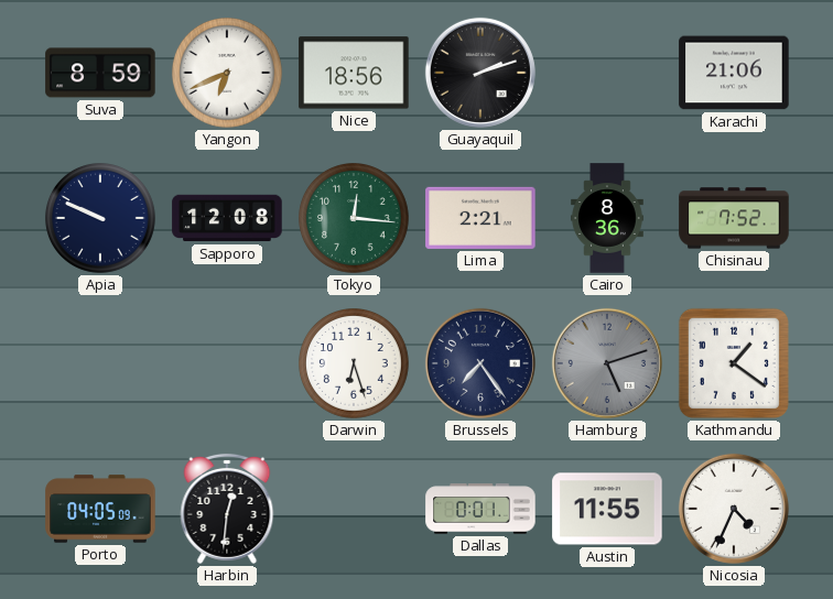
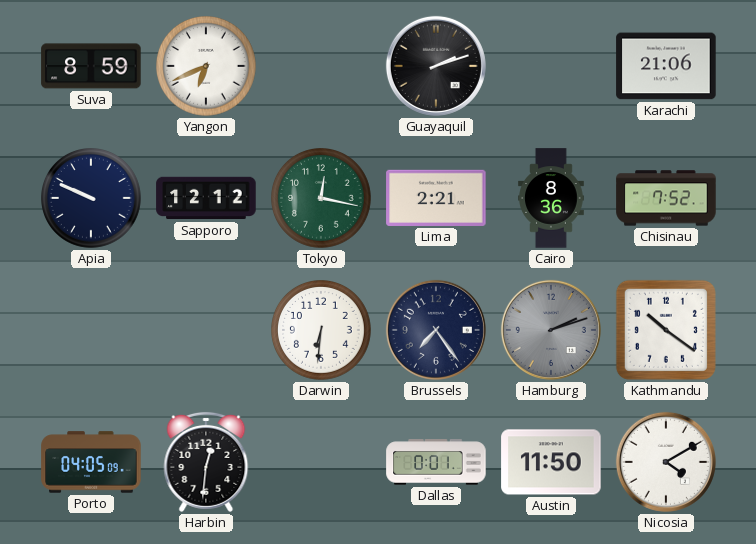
Nice: 18:56 -> none (354, 73)
Sapporo: 12:08 -> 12:12 (206, 198)
Tokyo: 12:16 -> 12:17 (322, 199)
Darwin: 6:27 -> 6:31 (322, 331)
Hamburg: 5:12 -> 2:12 (551, 330)
Kathmandu: 1:21 -> 10:21 (666, 330)
Austin: 11:55 -> 11:50 (551, 462)
Nicosia: 4:34 -> 4:10 (666, 462)
